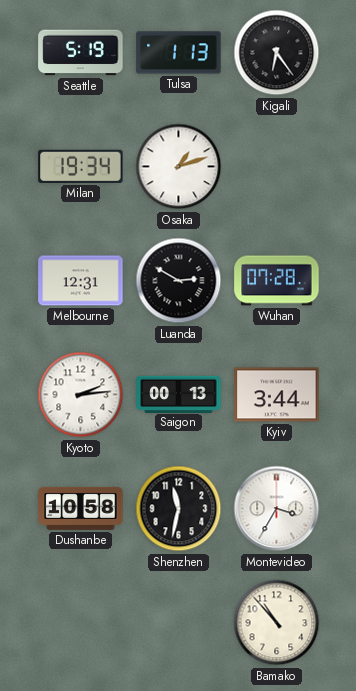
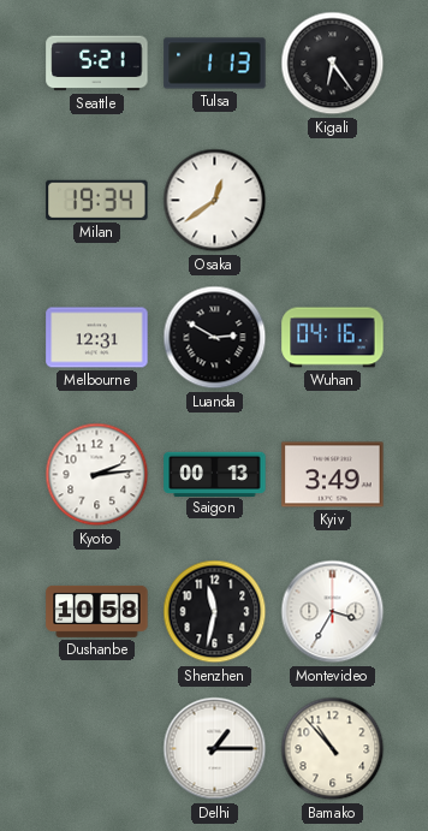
Seattle: 5:19 -> 5:21 (97, 64)
Osaka: 1:12 -> 12:39 (215, 201)
Wuhan: 07:28 -> 04:16 (333, 338)
Kyiv: 3:44 -> 3:49 (333, 475)
Delhi: none -> 1:15 (215, 749)
